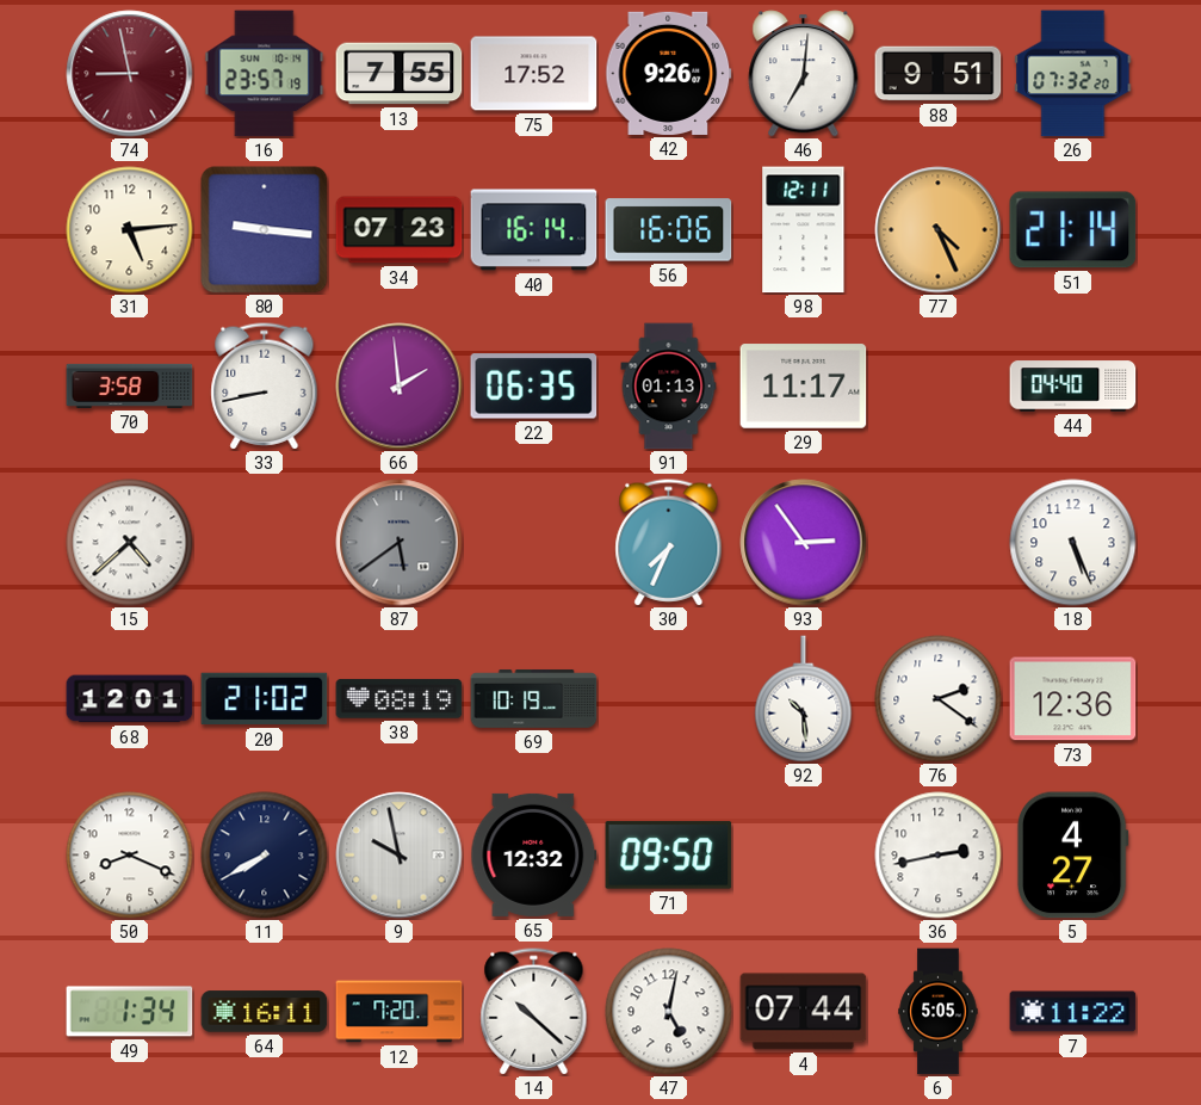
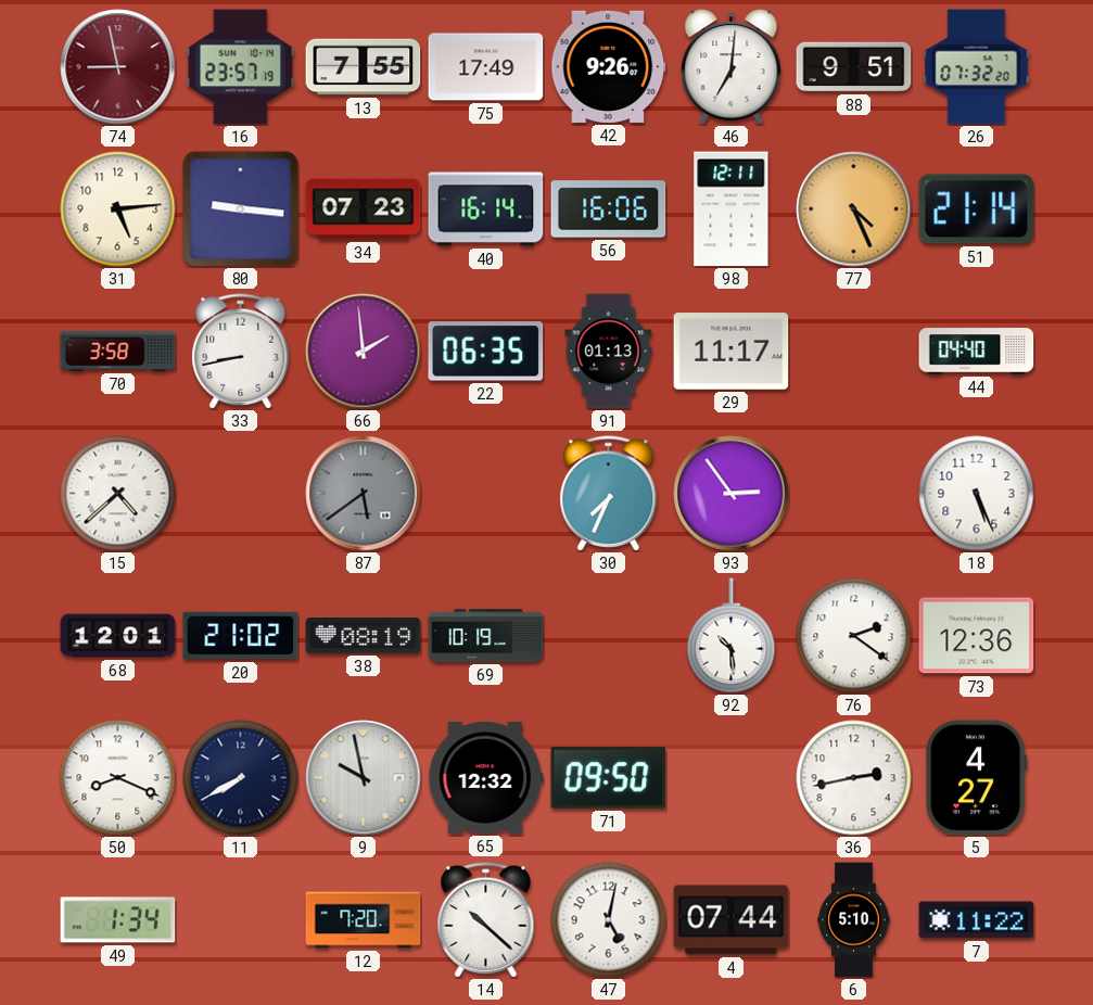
75: 17:52 -> 17:49 (486, 67)
64: 16:11 -> none (265, 1012)
6: 5:05 -> 5:10 (854, 920)
